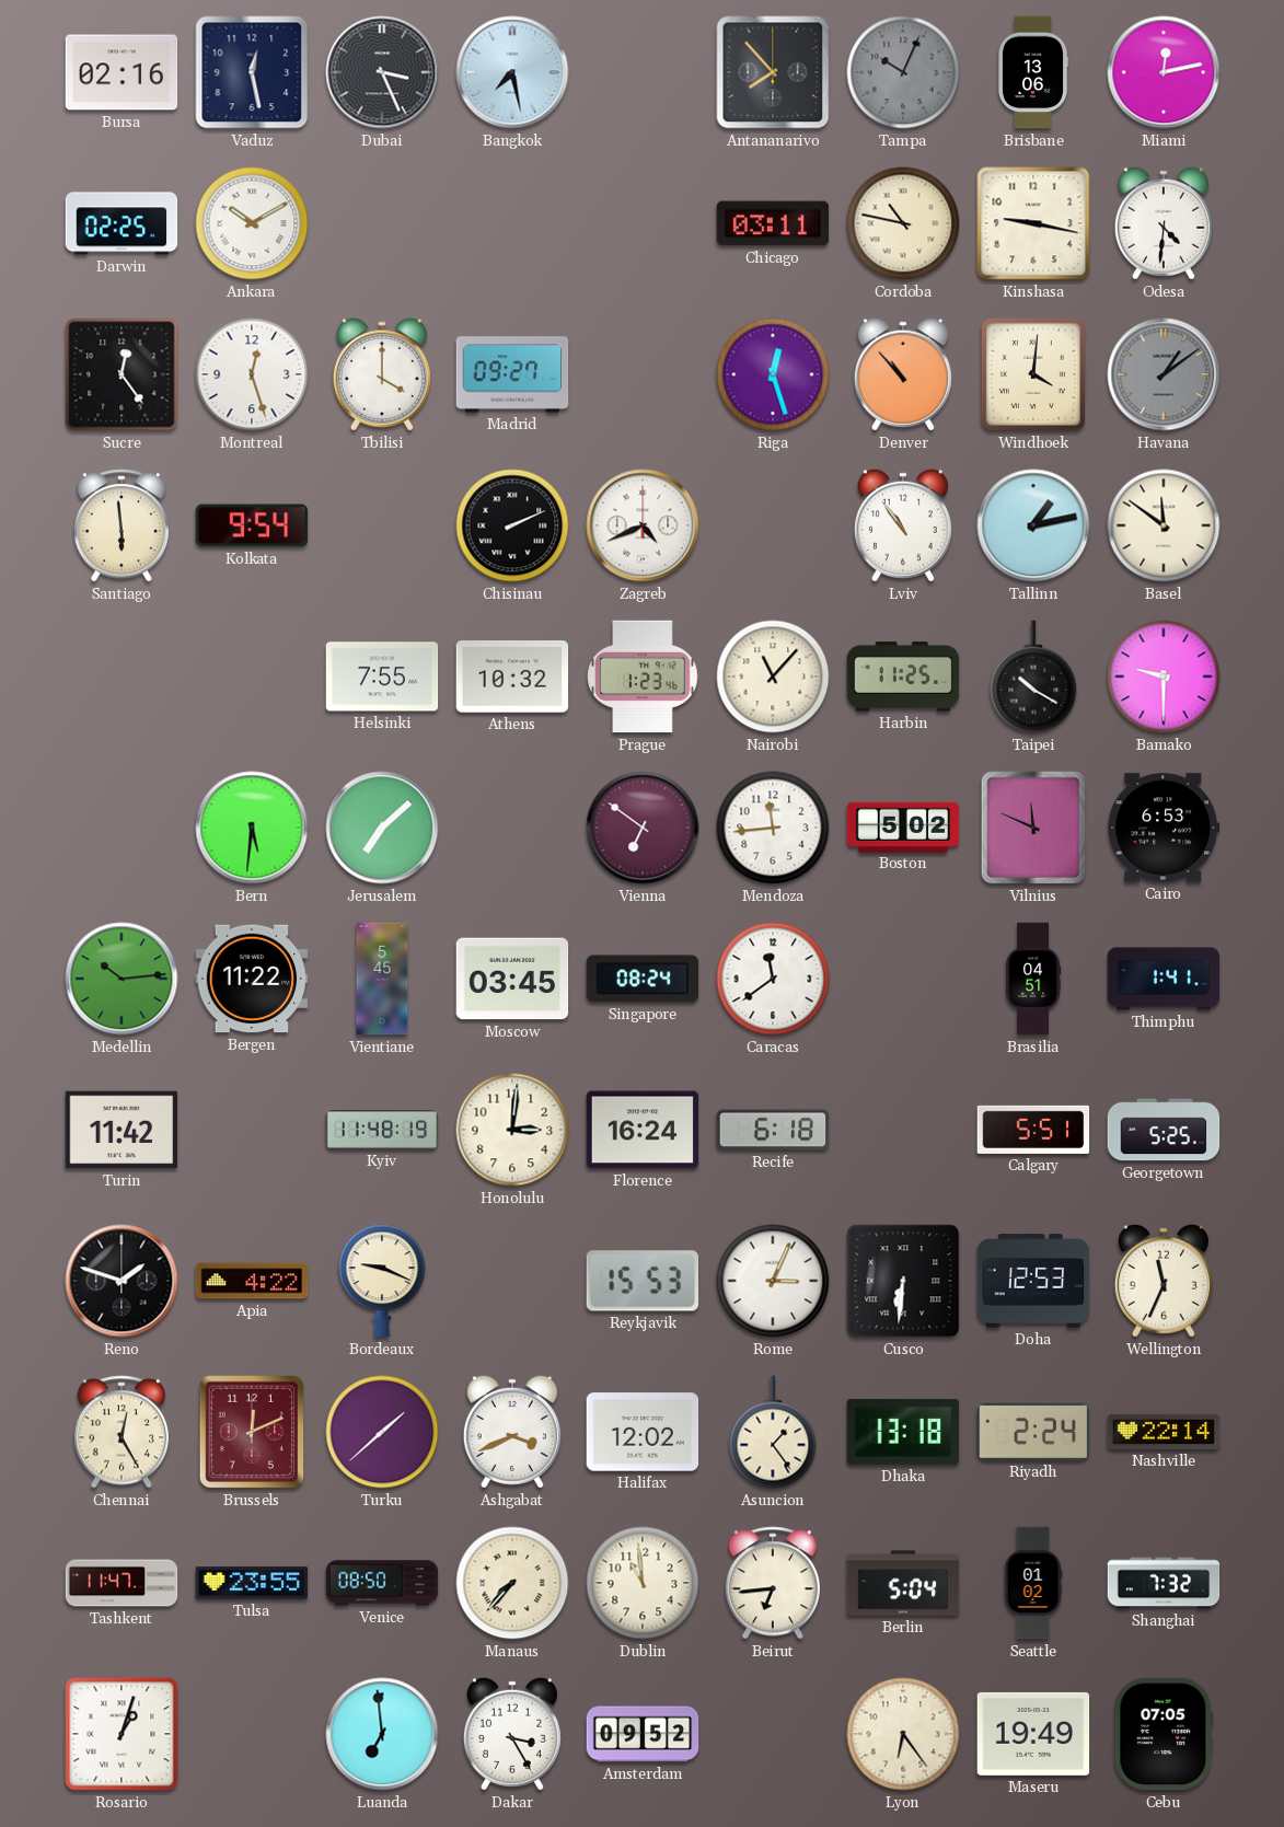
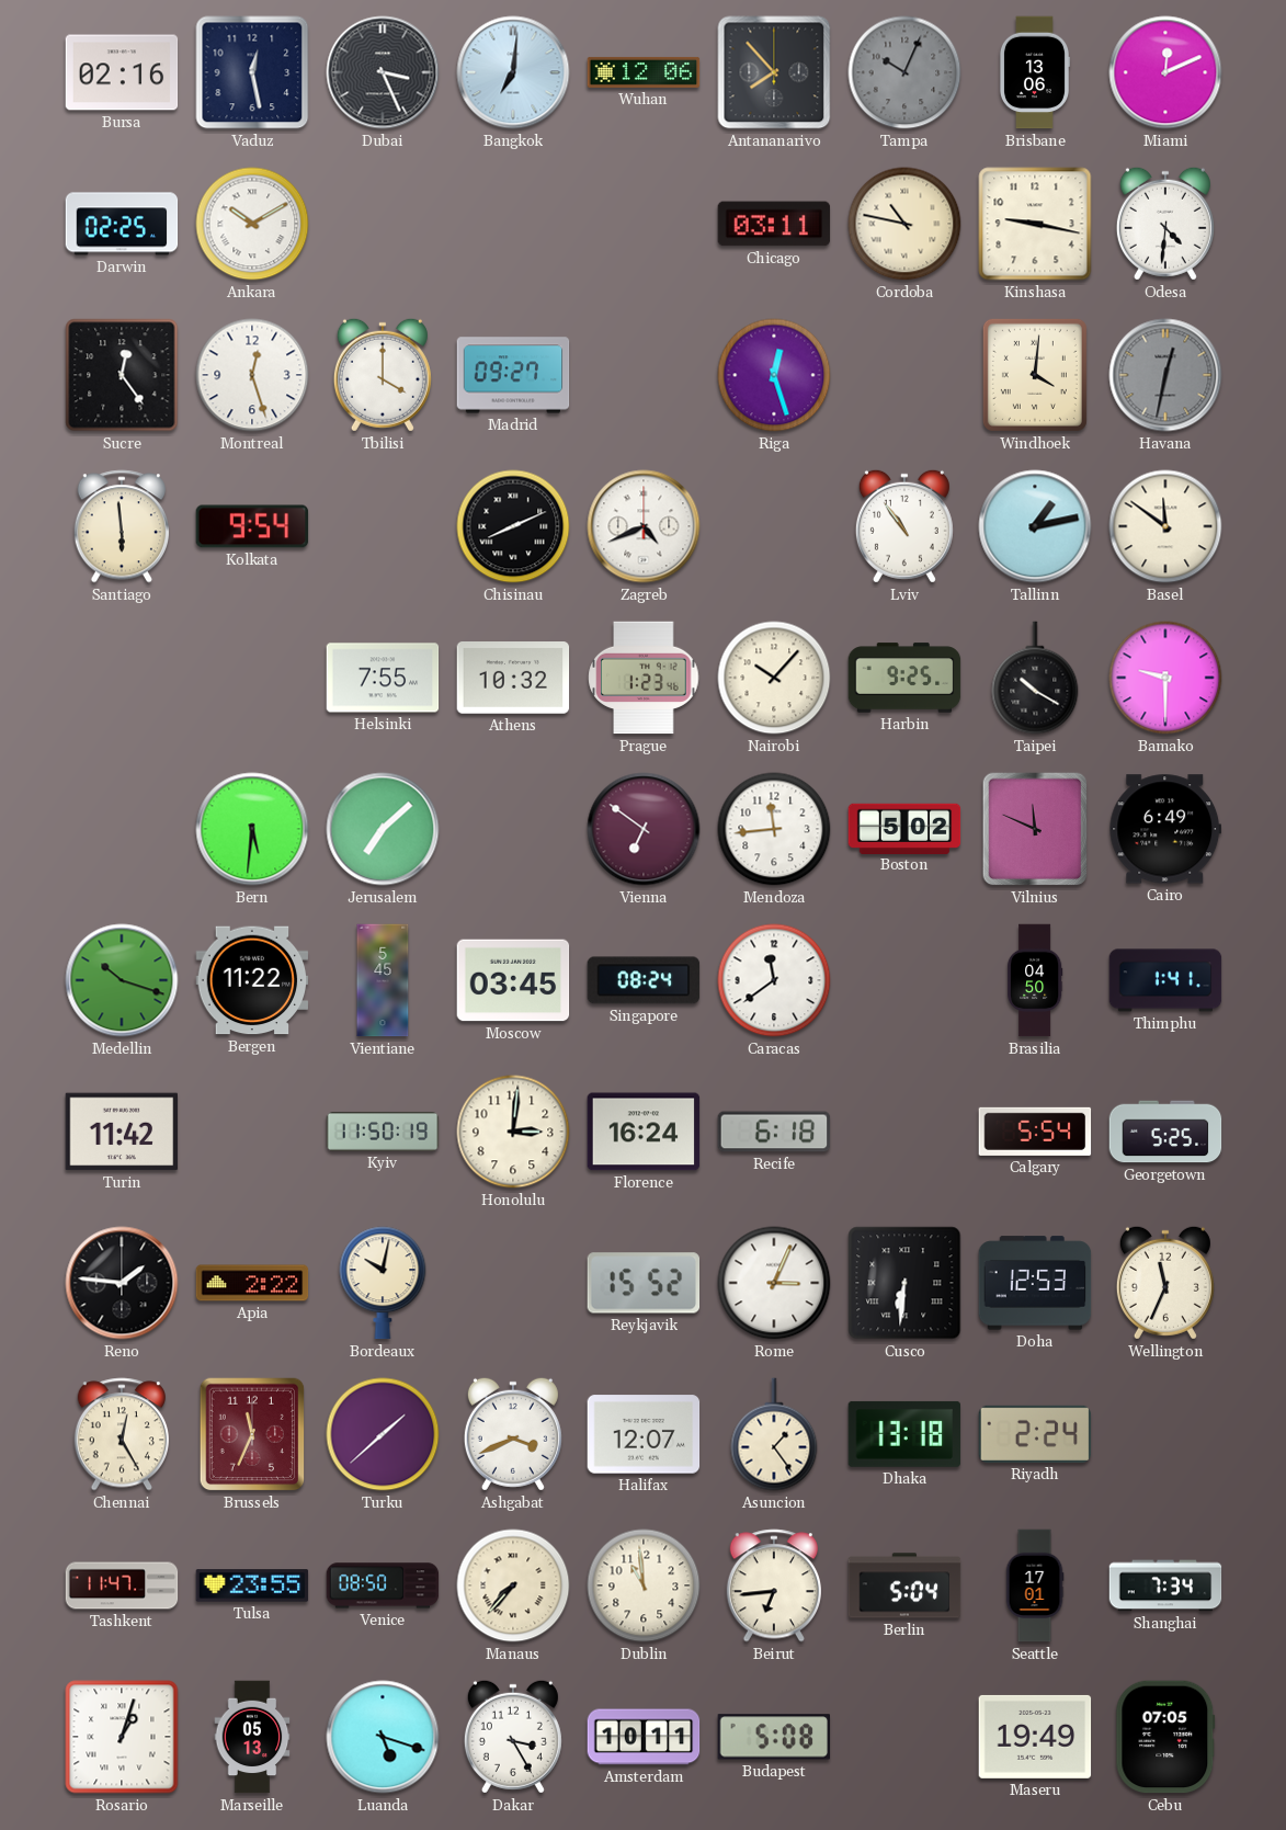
Bangkok: 7:28 -> 7:01 (513, 72)
Wuhan: none -> 12:06 (644, 72)
Miami: 12:13 -> 12:11 (1165, 72)
Denver: 10:53 -> none (903, 374)
Havana: 1:09 -> 12:32 (1165, 375)
Chisinau: 2:11 -> 8:11 (513, 526)
Nairobi: 11:07 -> 10:07 (774, 678)
Harbin: 11:25 -> 9:25 (904, 678)
Cairo: 6:53 -> 6:49 (1165, 829)
Medellin: 10:14 -> 10:18 (122, 980)
Brasilia: 04:51 -> 04:50 (1035, 980)
Kyiv: 11:48 -> 11:50 (383, 1133)
Calgary: 5:51 -> 5:54 (1035, 1132)
Reno: 1:48 -> 1:46 (122, 1283)
Apia: 4:22 -> 2:22 (252, 1283)
Bordeaux: 9:19 -> 10:02 (383, 1283)
Reykjavik: 15:53 -> 15:52 (644, 1283)
Brussels: 12:11 -> 11:34 (252, 1434)
Halifax: 12:02 -> 12:07 (644, 1434)
Nashville: 22:14 -> none (1164, 1432)
Seattle: 01:02 -> 17:01 (1035, 1585)
Shanghai: 7:32 -> 7:34 (1165, 1585)
Marseille: none -> 05:13 (252, 1737)
Luanda: 6:59 -> 5:18 (383, 1737)
Amsterdam: 09:52 -> 10:11 (644, 1737)
Budapest: none -> 5:08 (774, 1737)
Lyon: 6:24 -> none (903, 1734)
